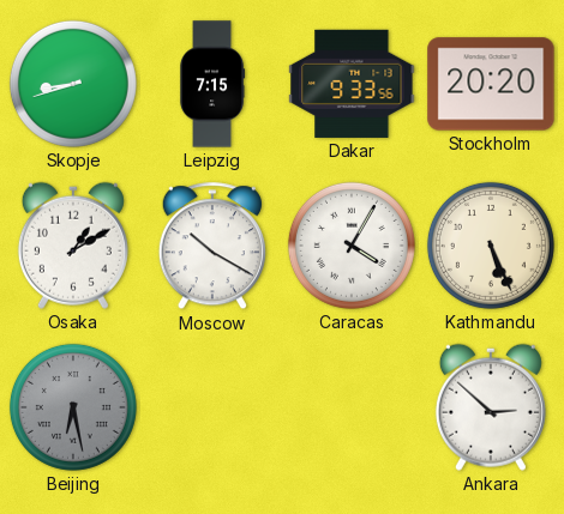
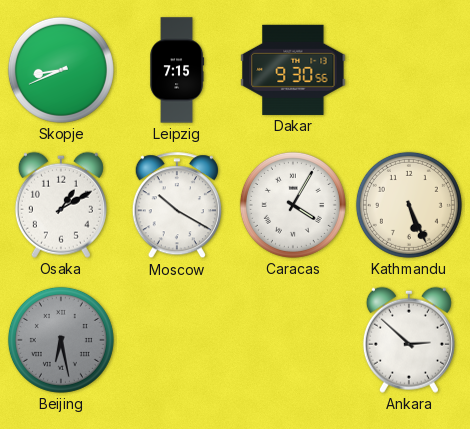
Skopje: 8:42 -> 8:41 (61, 70)
Dakar: 9:33 -> 9:30 (293, 70)
Stockholm: 20:20 -> none (491, 84)
